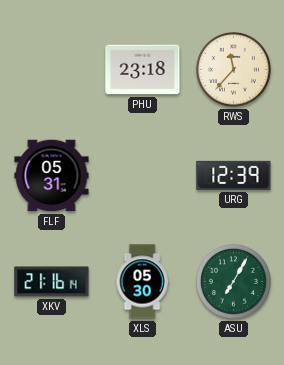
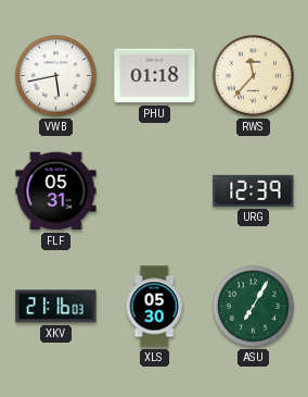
VWB: none -> 5:43 (55, 75)
PHU: 23:18 -> 01:18 (155, 76)
XKV: 21:16:14 -> 21:16:03 (56, 307)
